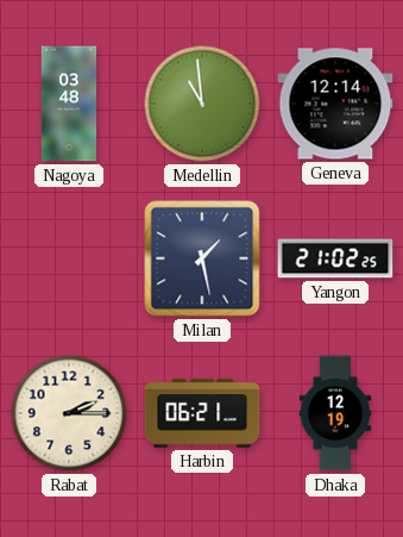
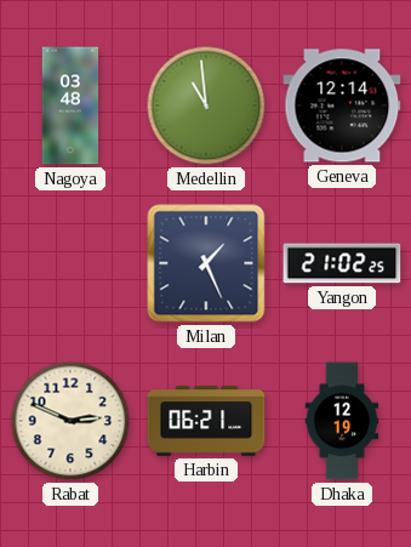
Milan: 1:28 -> 1:26 (206, 263)
Rabat: 2:15 -> 2:49 (70, 421)
